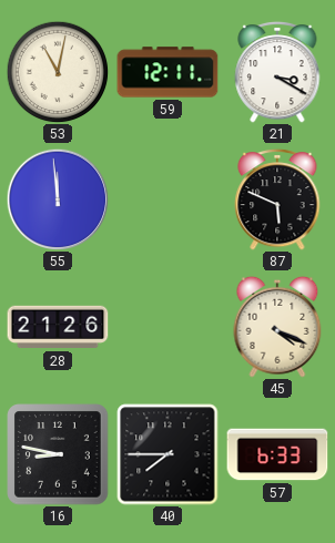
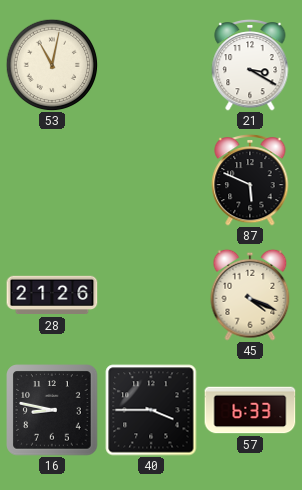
59: 12:11 -> none (167, 72)
55: 11:59 -> none (58, 199)
40: 7:45 -> 3:45 (151, 410)
